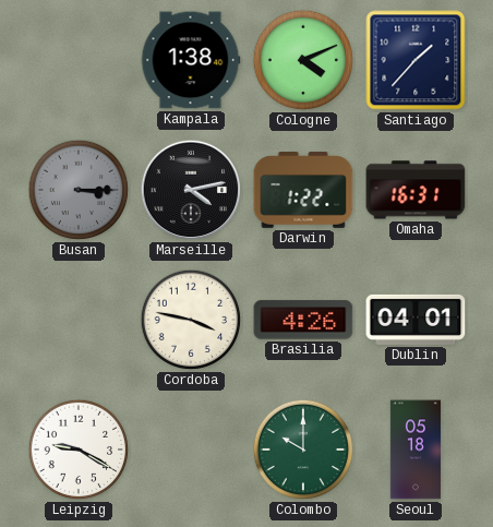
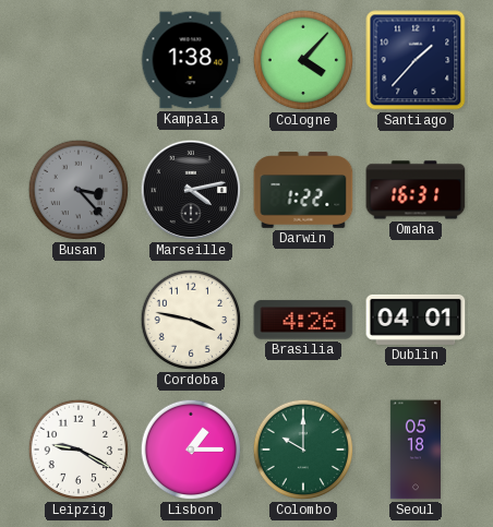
Cologne: 4:11 -> 4:07 (303, 60)
Busan: 3:15 -> 3:23 (79, 190)
Lisbon: none -> 1:15 (191, 450)
